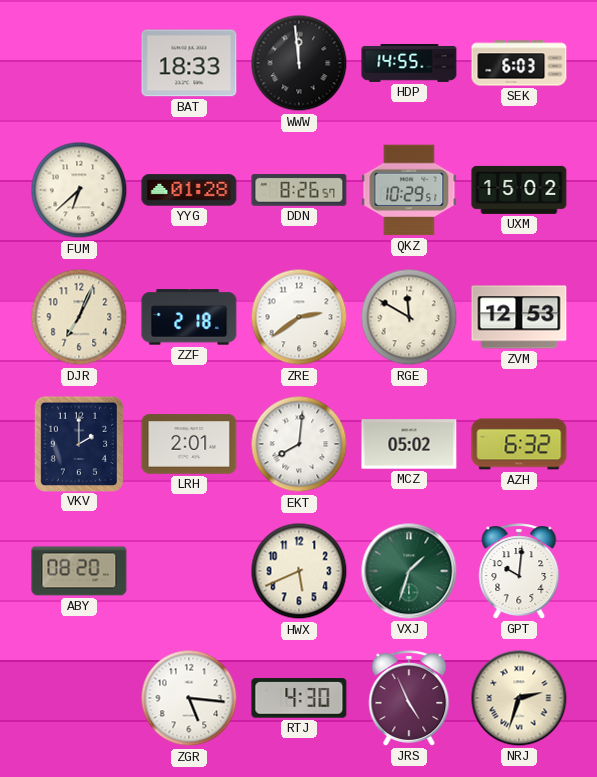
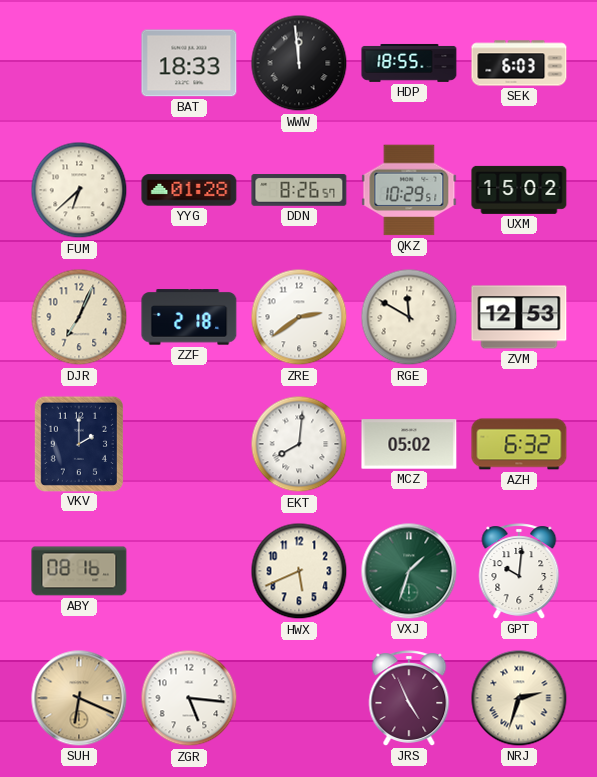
HDP: 14:55 -> 18:55 (409, 63)
LRH: 2:01 -> none (189, 444)
ABY: 08:20 -> 08:16 (79, 571)
SUH: none -> 6:19 (79, 698)
RTJ: 4:30 -> none (299, 698)
